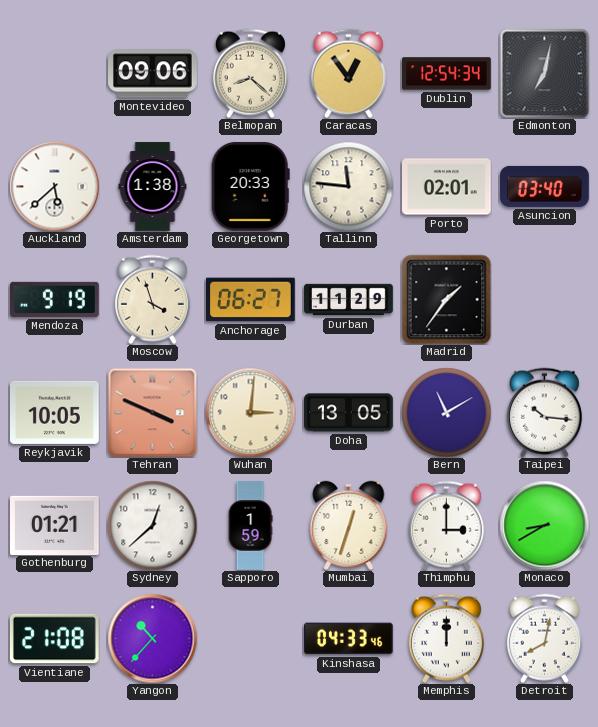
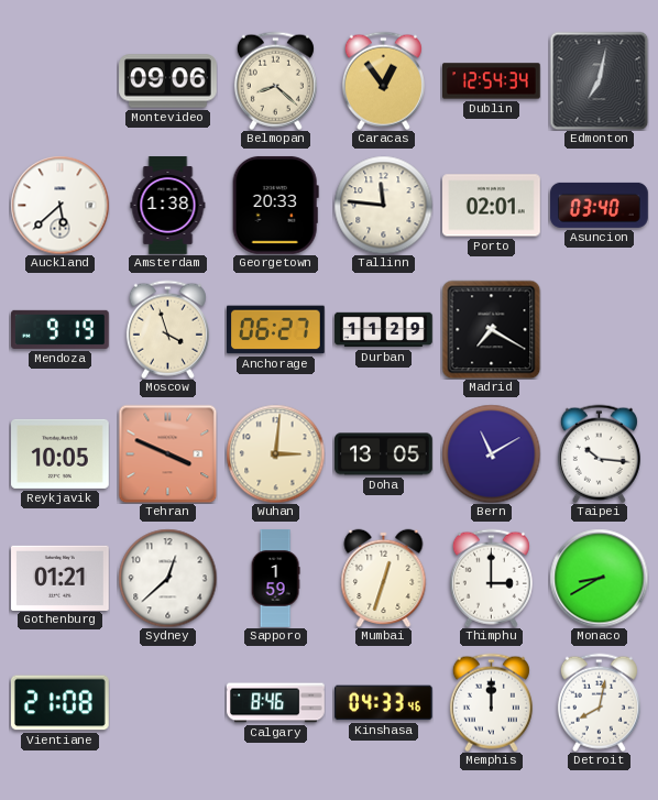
Madrid: 1:36 -> 7:20 (491, 329)
Yangon: 10:37 -> none (152, 638)
Calgary: none -> 8:46 (276, 703)
